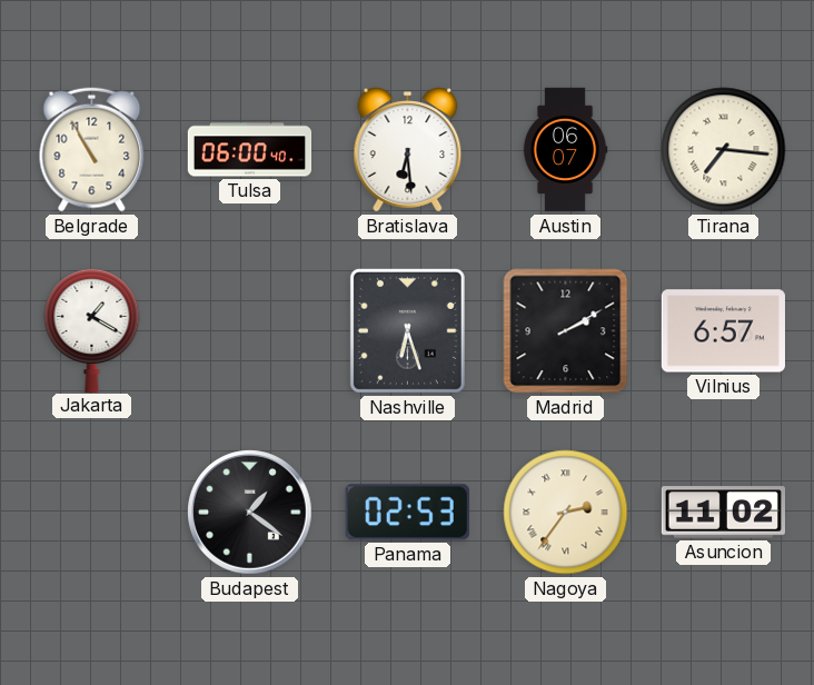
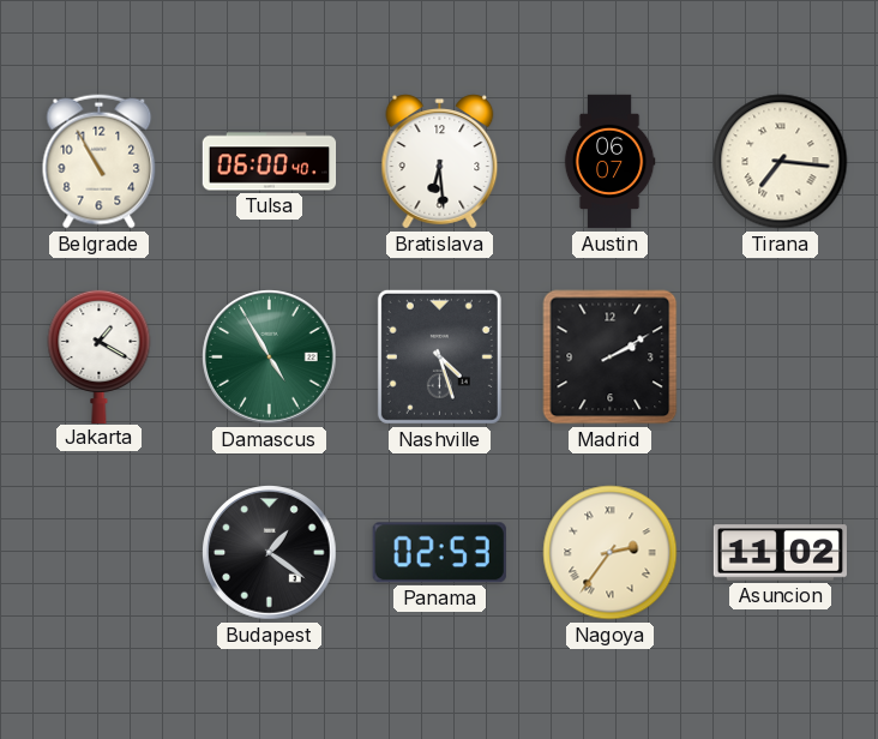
Damascus: none -> 4:55 (270, 358)
Nashville: 6:27 -> 4:27 (439, 356)
Vilnius: 6:57 -> none (723, 331)
